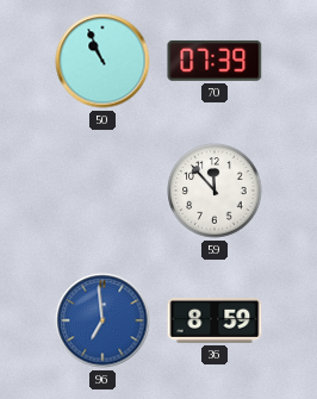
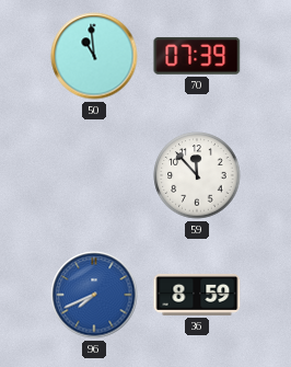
50: 10:56 -> 10:59 (94, 56)
96: 6:59 -> 7:41 (94, 295)
